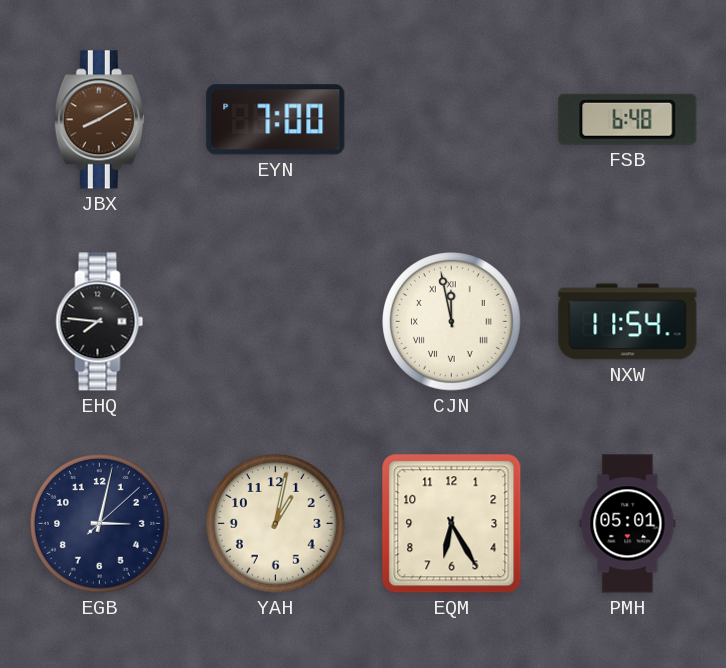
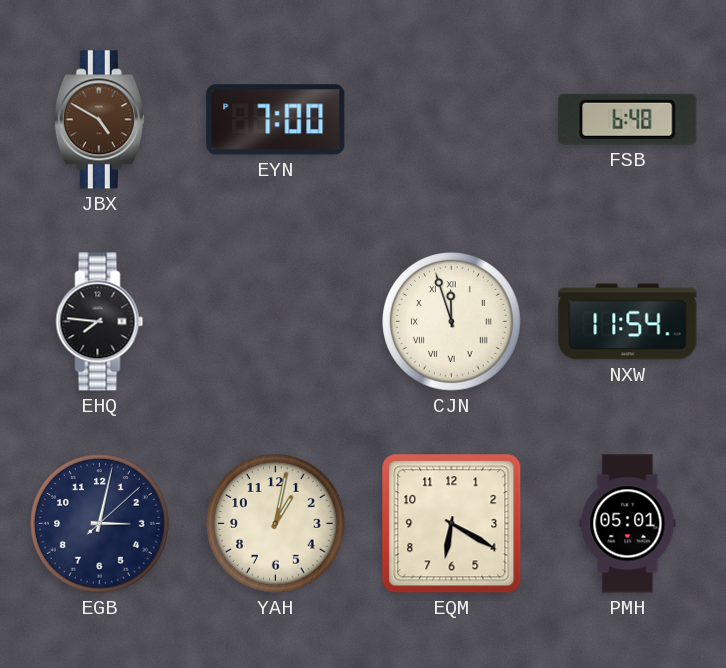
JBX: 8:10 -> 4:50 (99, 120)
CJN: 11:58 -> 11:57 (452, 322)
EQM: 6:25 -> 6:20 (452, 524)
